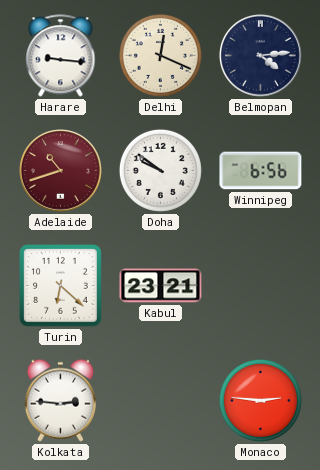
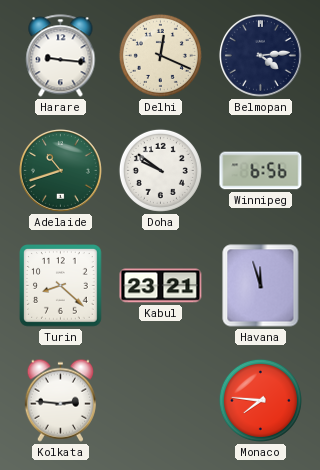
Adelaide dial: burgundy -> green (60, 170)
Turin: 6:22 -> 8:22 (61, 286)
Havana: none -> 11:57 (261, 286)
Monaco: 2:46 -> 7:46 (260, 400)
